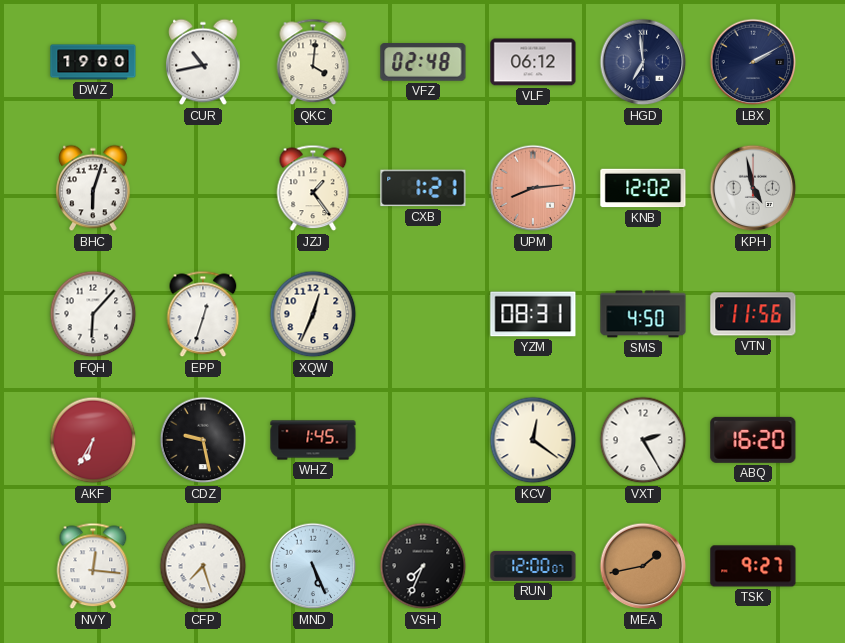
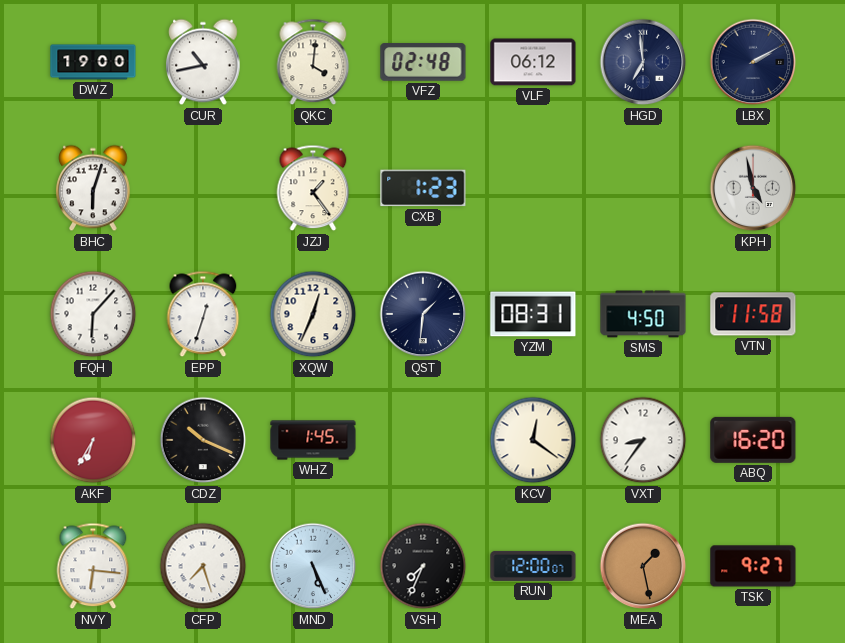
CXB: 1:21 -> 1:23 (423, 188)
UPM: 8:14 -> none (533, 188)
KNB: 12:02 -> none (643, 188)
QST: none -> 1:31 (423, 314)
VTN: 11:56 -> 11:58 (753, 314)
CDZ: 9:28 -> 10:19 (203, 440)
VXT: 2:25 -> 8:36 (643, 440)
NVY: 12:16 -> 6:16 (93, 566)
MEA: 1:43 -> 1:28 (643, 566)
